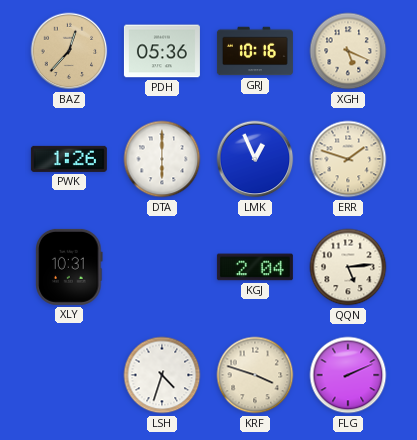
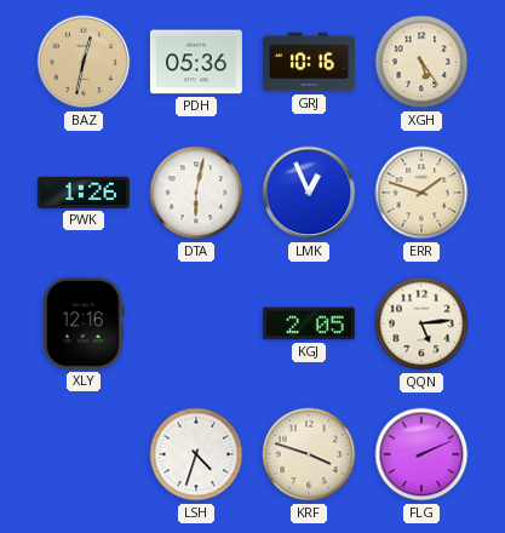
BAZ: 12:37 -> 12:32 (84, 62)
XGH: 5:19 -> 5:24 (421, 62)
DTA: 6:00 -> 6:02 (196, 193)
XLY: 10:31 -> 12:16 (84, 323)
KGJ: 2:04 -> 2:05 (309, 323)
